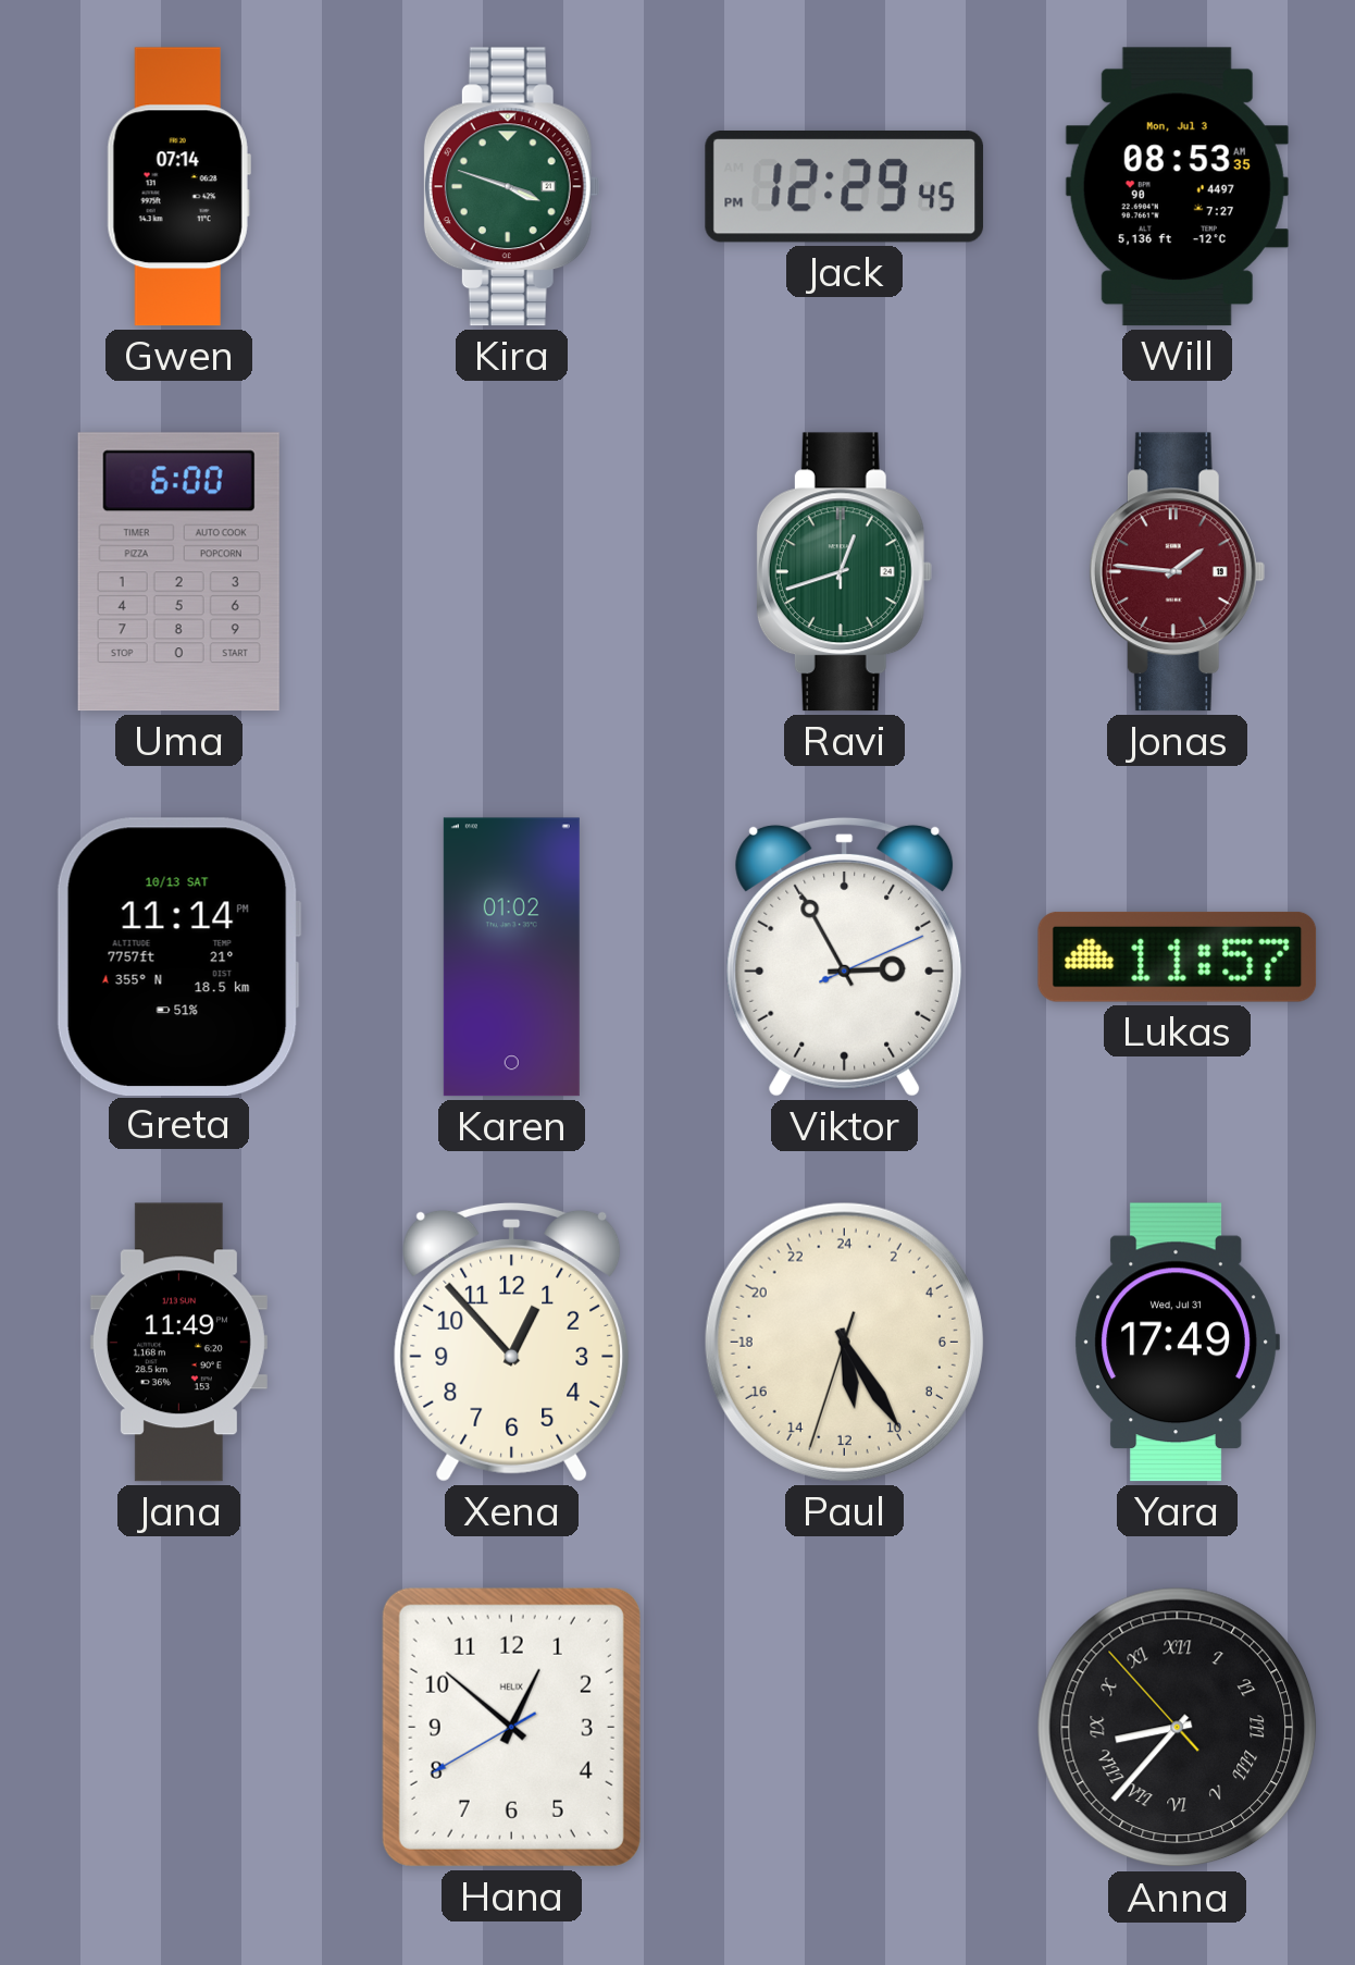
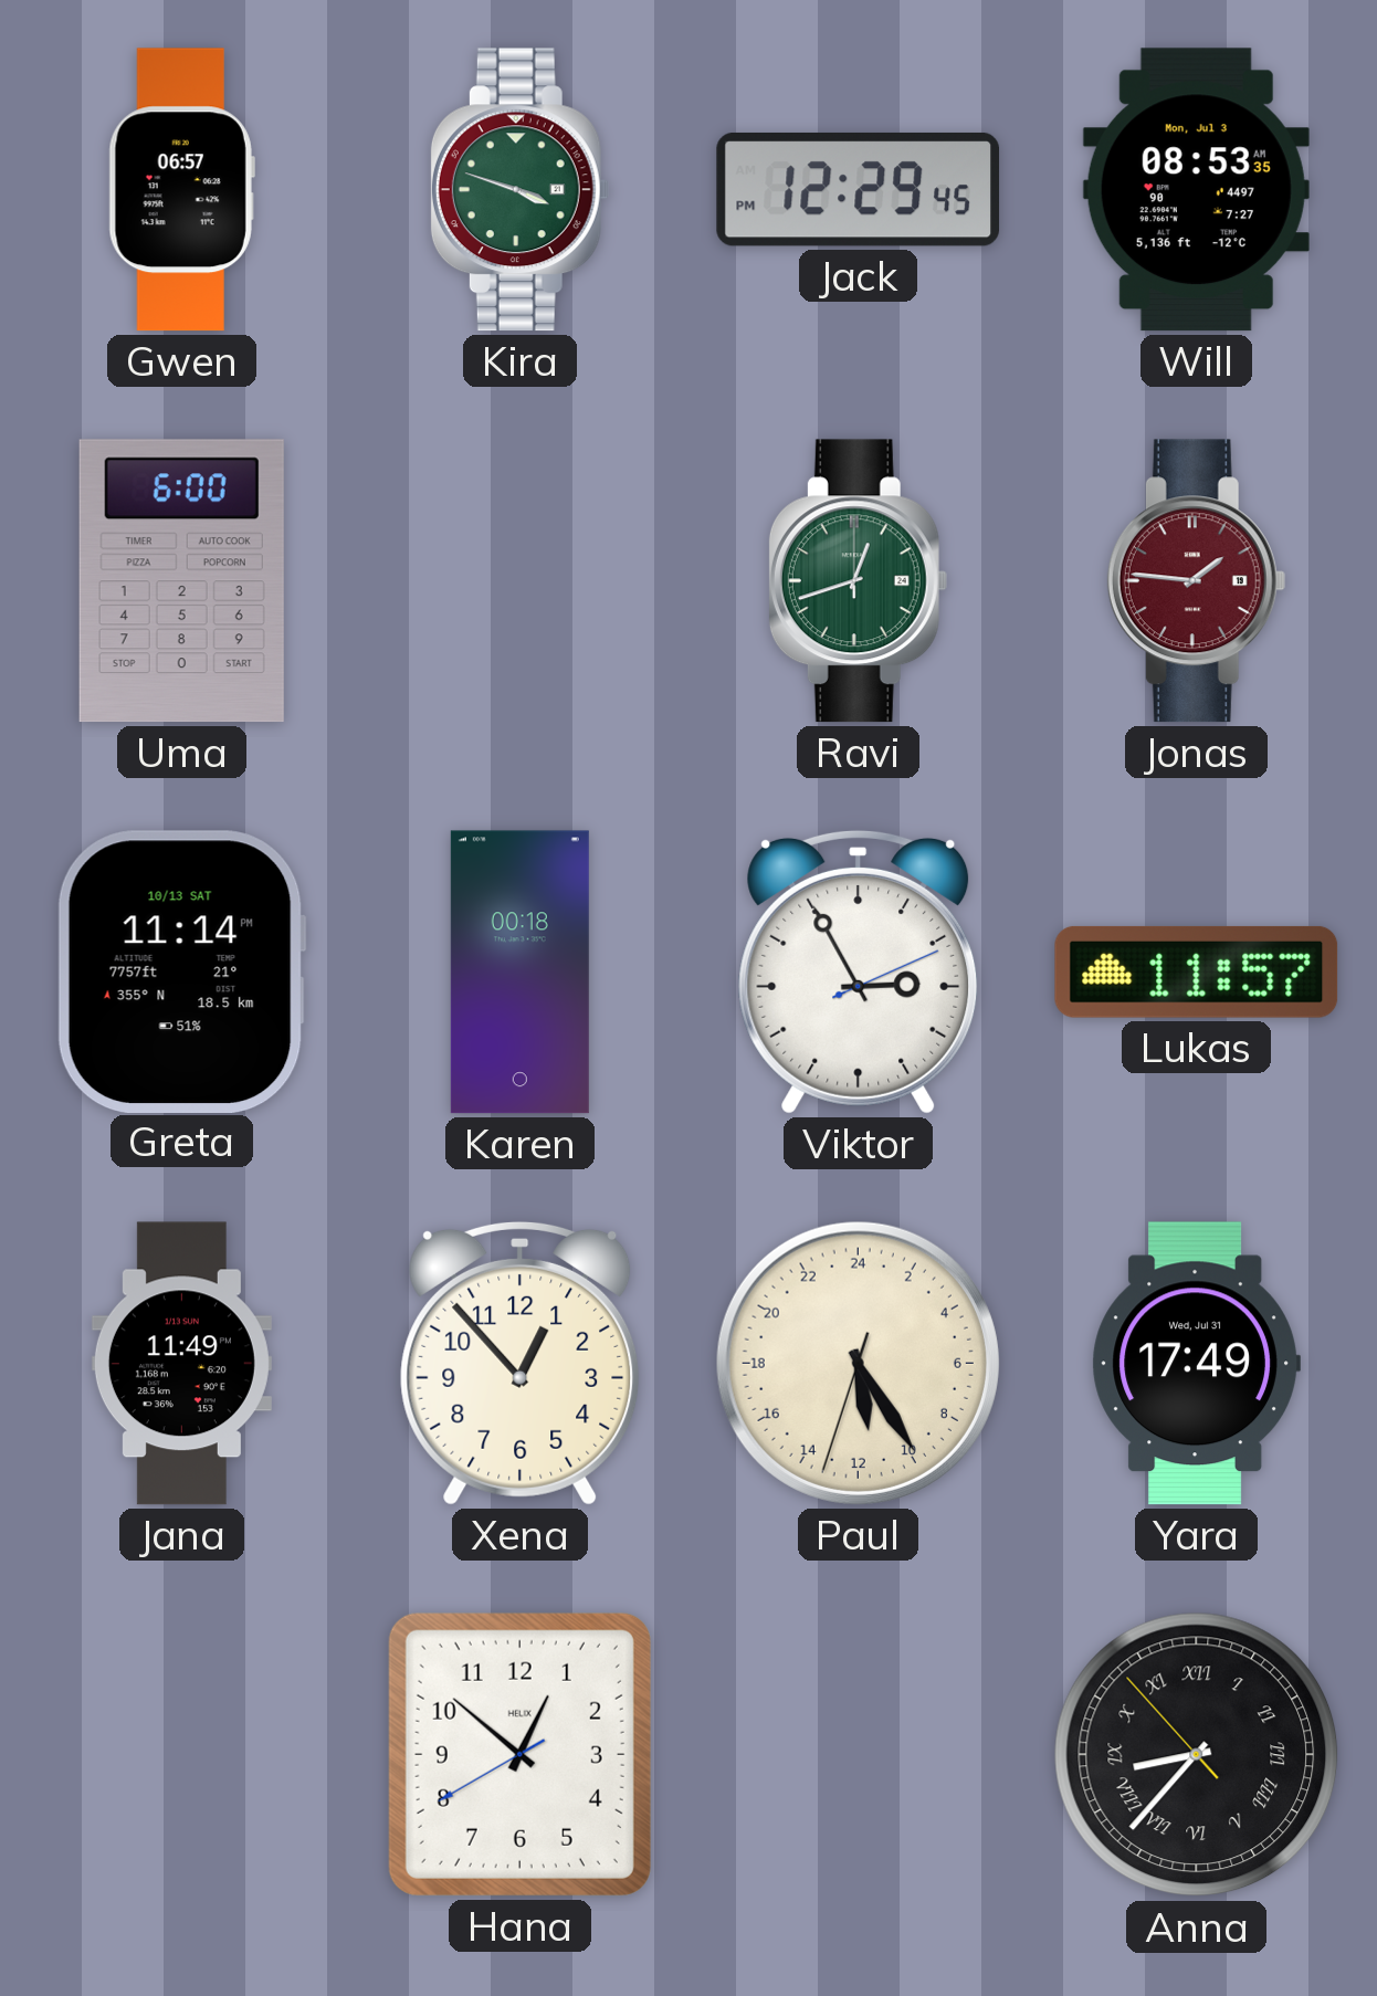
Gwen: 07:14 -> 06:57 (181, 190)
Karen: 01:02 -> 00:18 (519, 973)
